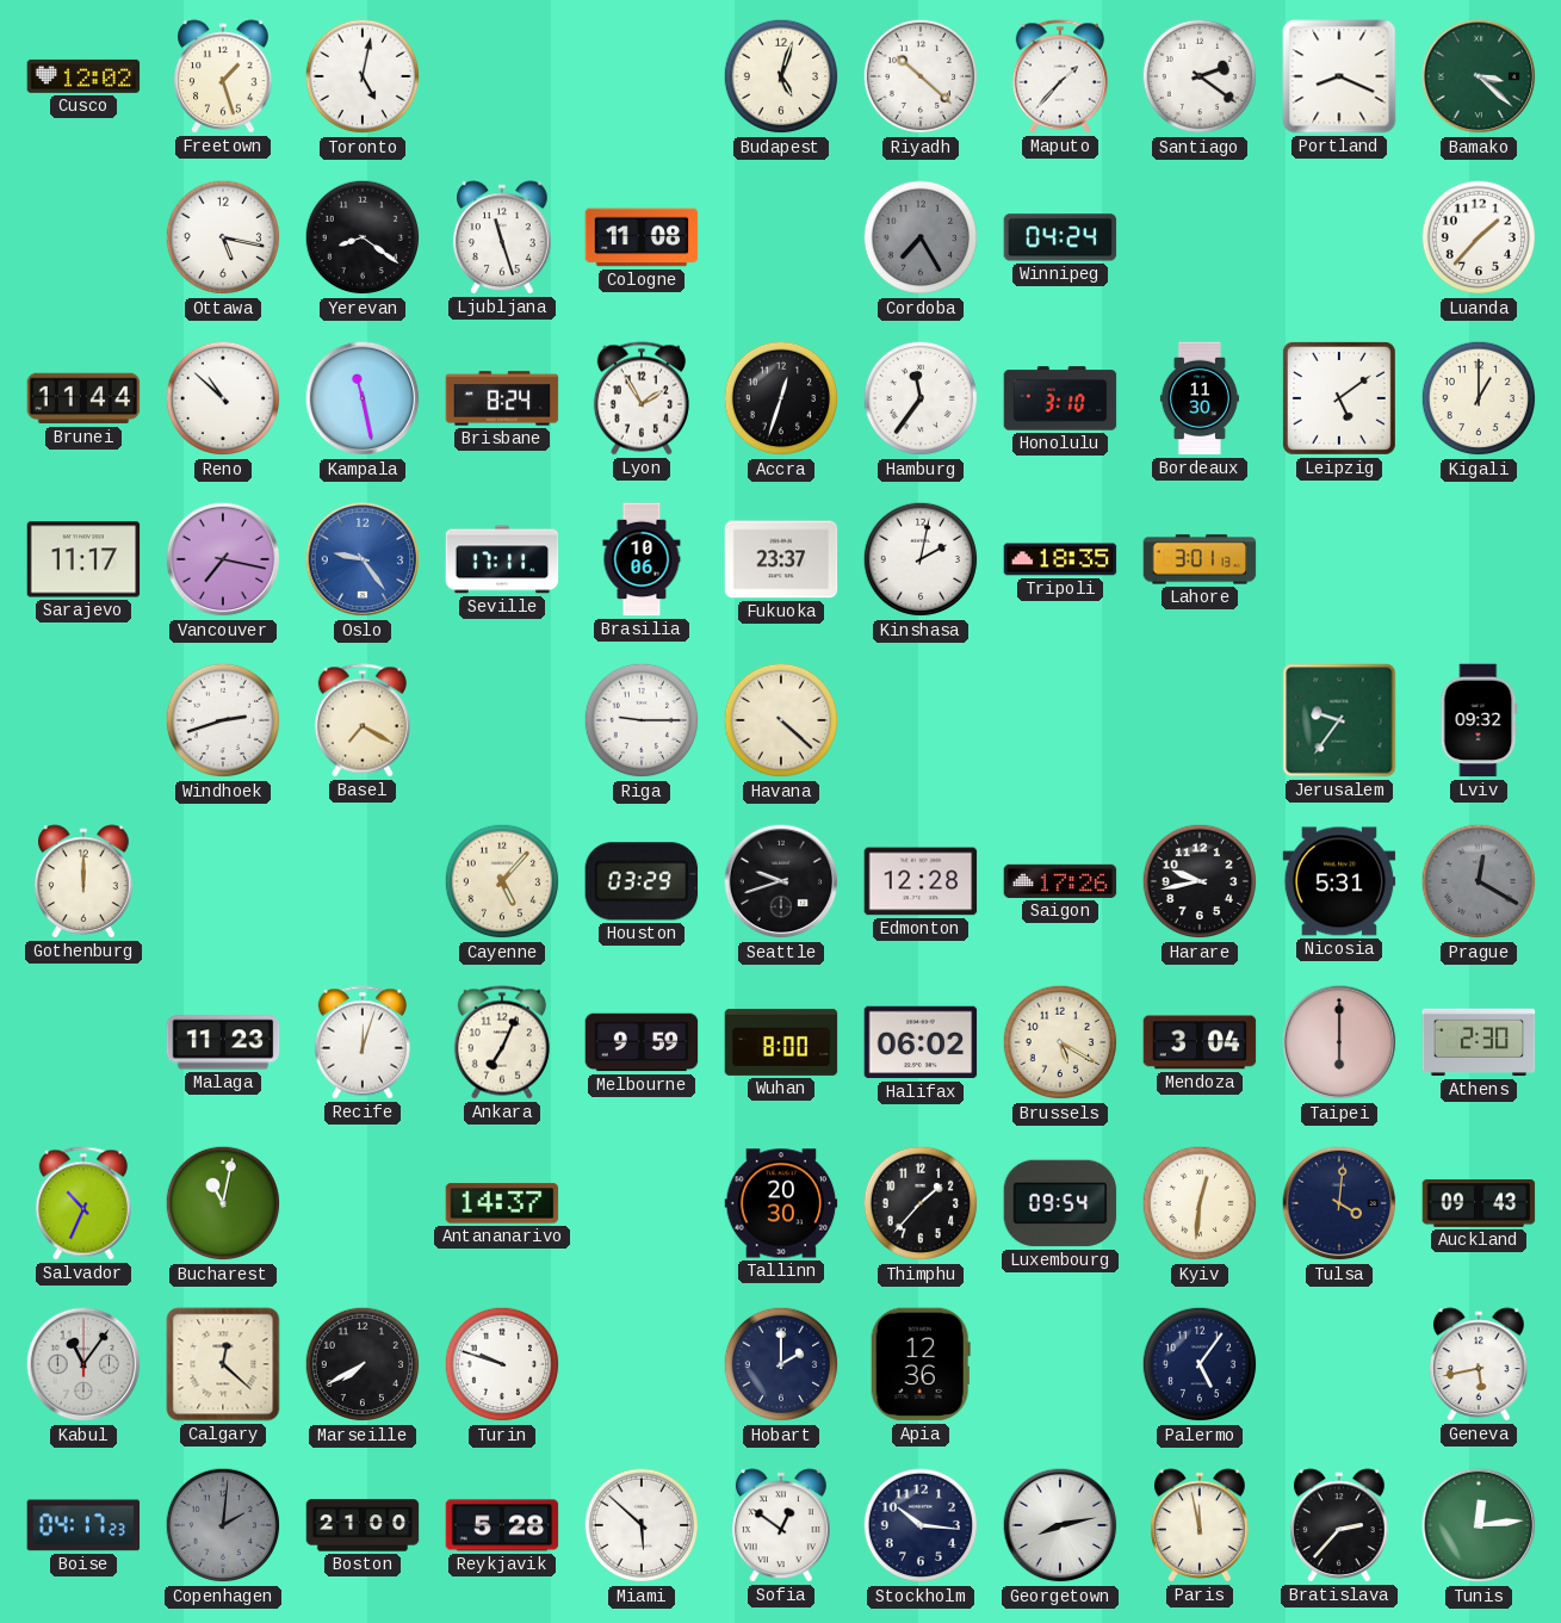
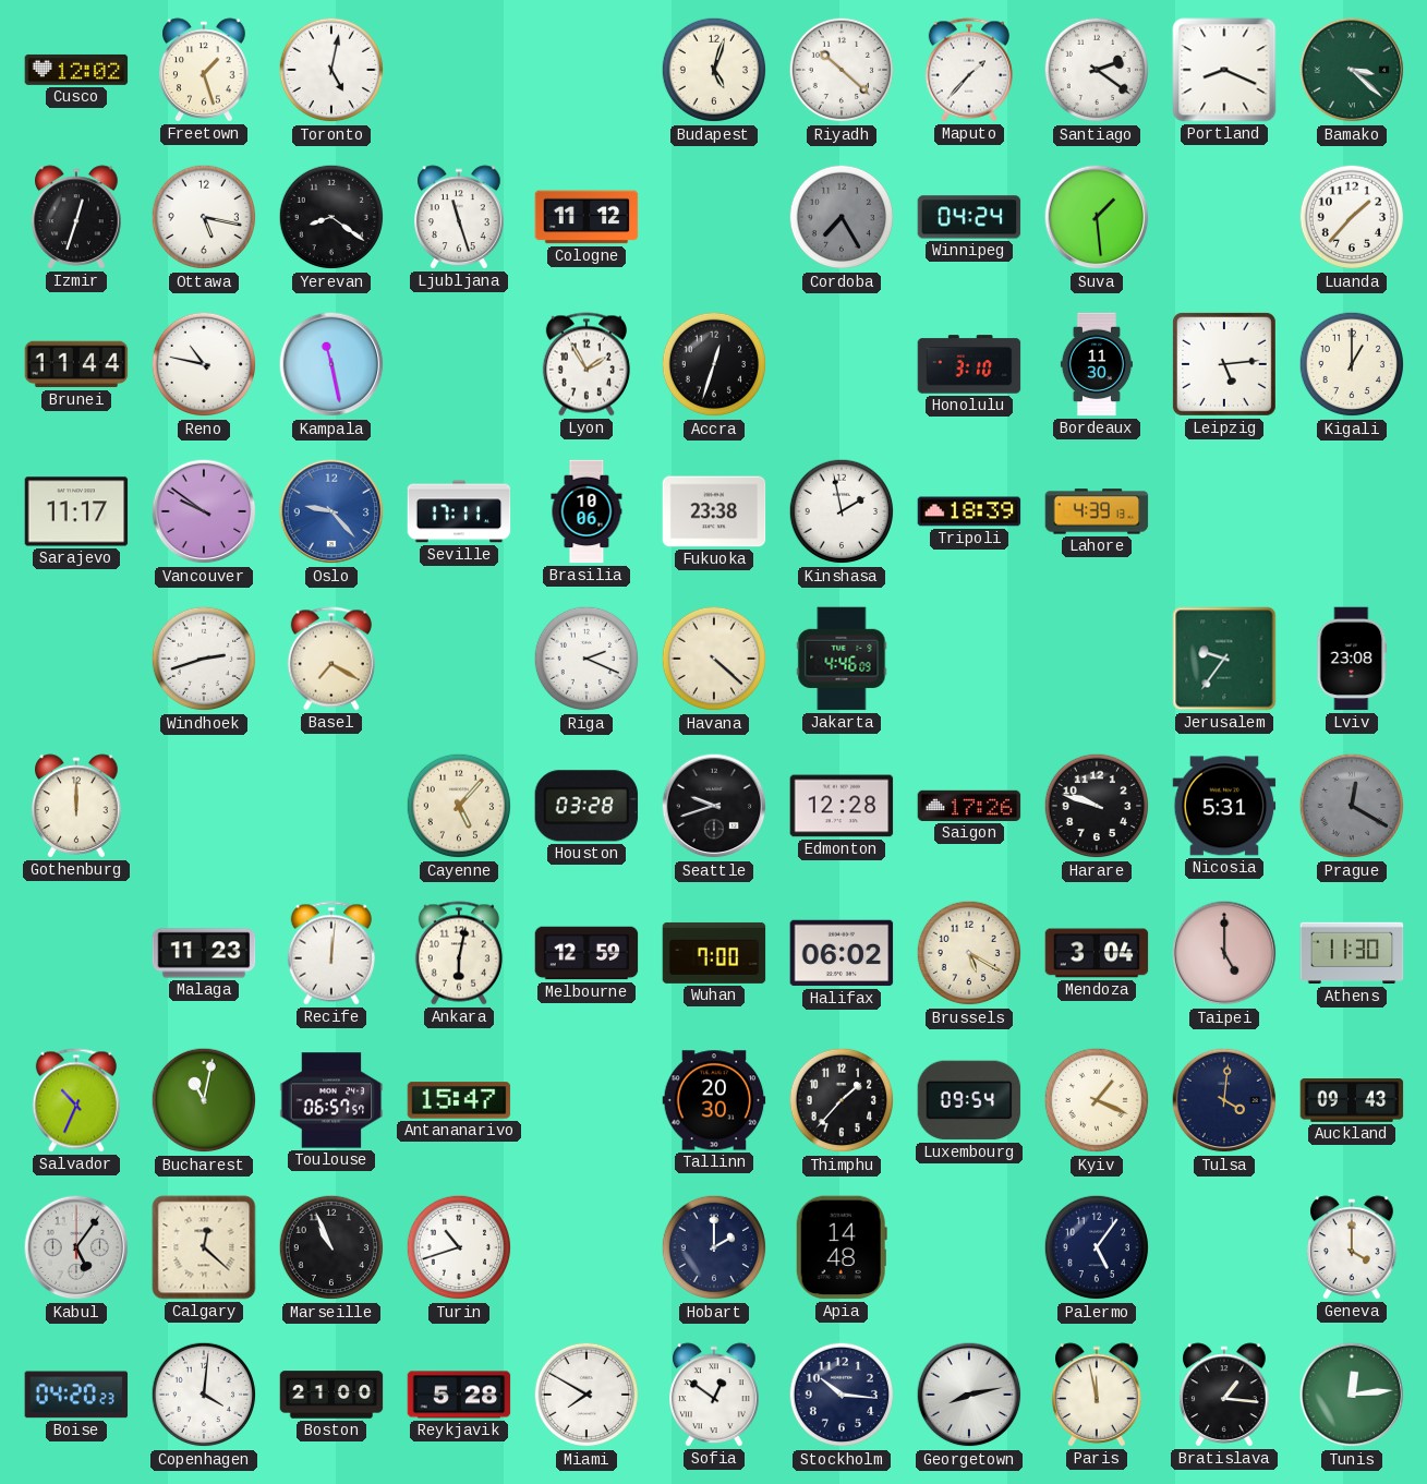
Izmir: none -> 12:33 (76, 217)
Cologne: 11:08 -> 11:12 (586, 217)
Suva: none -> 1:29 (1097, 217)
Reno: 10:52 -> 10:47 (204, 364)
Brisbane: 8:24 -> none (502, 398)
Hamburg: 11:36 -> none (921, 398)
Leipzig: 5:09 -> 5:14 (1224, 364)
Vancouver: 7:17 -> 9:51 (204, 511)
Oslo: 9:24 -> 9:23 (331, 511)
Fukuoka: 23:37 -> 23:38 (714, 511)
Kinshasa: 2:02 -> 1:58 (842, 511)
Tripoli: 18:35 -> 18:39 (969, 511)
Lahore: 3:01 -> 4:39 (1097, 511)
Riga: 9:15 -> 2:19 (586, 659)
Jakarta: none -> 4:46 (842, 659)
Lviv: 09:32 -> 23:08 (1352, 659)
Houston: 03:29 -> 03:28 (586, 806)
Harare: 9:43 -> 9:48 (1097, 806)
Recife: 12:03 -> 12:01 (331, 953)
Ankara: 7:04 -> 6:02 (459, 953)
Melbourne: 9:59 -> 12:59 (586, 953)
Wuhan: 8:00 -> 7:00 (714, 953)
Taipei: 6:00 -> 5:00 (1224, 953)
Athens: 2:30 -> 11:30 (1352, 953)
Toulouse: none -> 06:57 (331, 1100)
Antananarivo: 14:37 -> 15:47 (459, 1100)
Kyiv: 12:31 -> 1:19 (1097, 1100)
Kabul: 11:06 -> 5:06 (76, 1247)
Marseille: 7:40 -> 10:56 (331, 1247)
Turin: 9:48 -> 10:42 (459, 1247)
Apia: 12:36 -> 14:48 (842, 1247)
Geneva: 5:43 -> 4:00 (1352, 1247)
Boise: 04:17 -> 04:20 (76, 1395)
Copenhagen: 2:01 -> 4:01 (204, 1395)
Copenhagen dial: grey -> white (204, 1395)
Miami: 5:52 -> 7:50 (586, 1395)
Bratislava: 2:37 -> 1:16 (1224, 1395)
